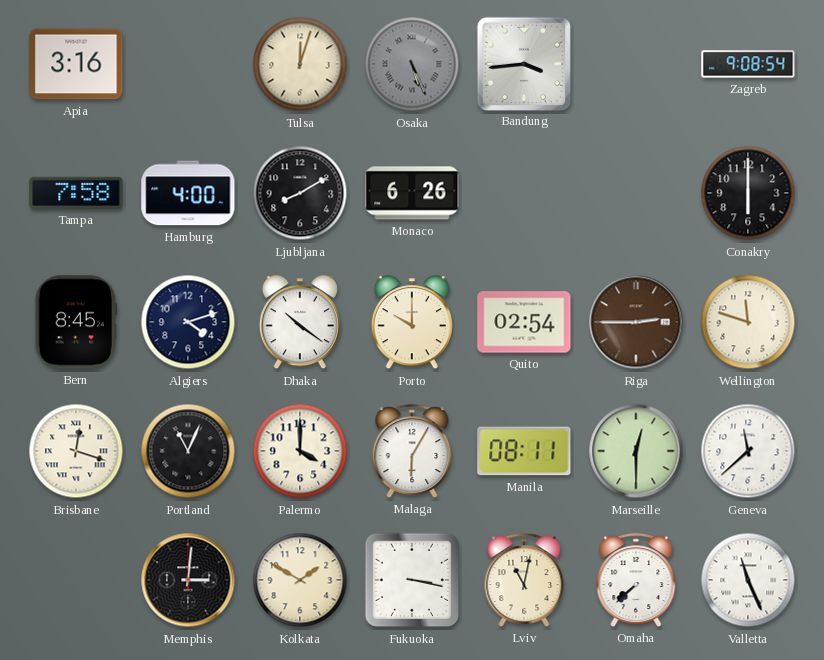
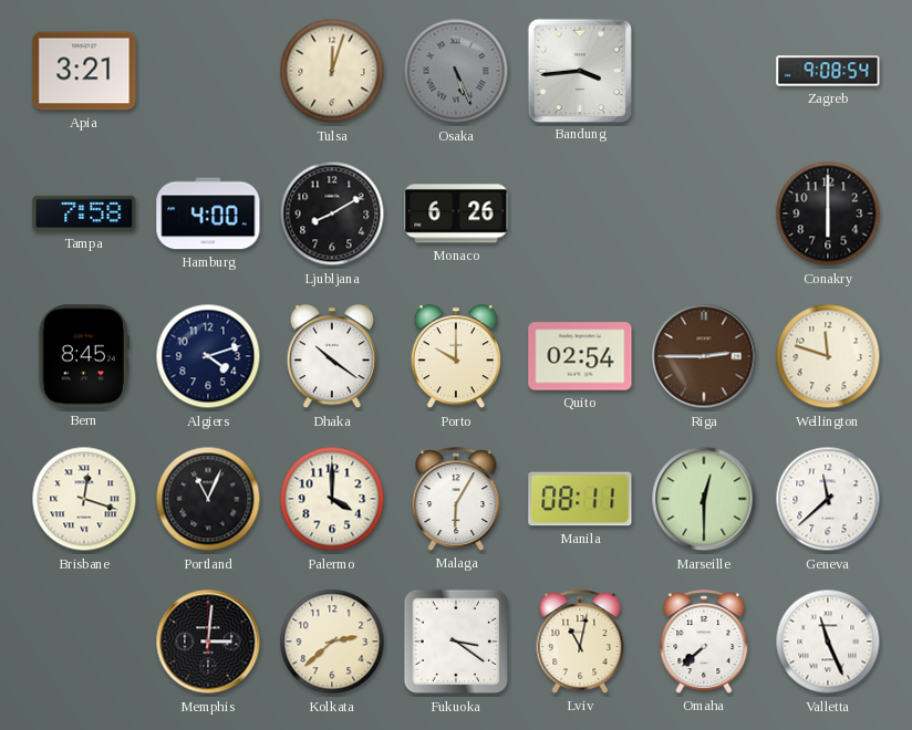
Apia: 3:16 -> 3:21 (84, 71)
Kolkata: 1:50 -> 2:38 (332, 642)
Fukuoka: 3:17 -> 3:21 (456, 642)
